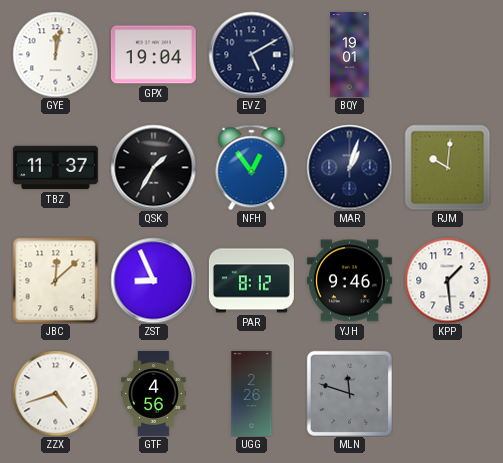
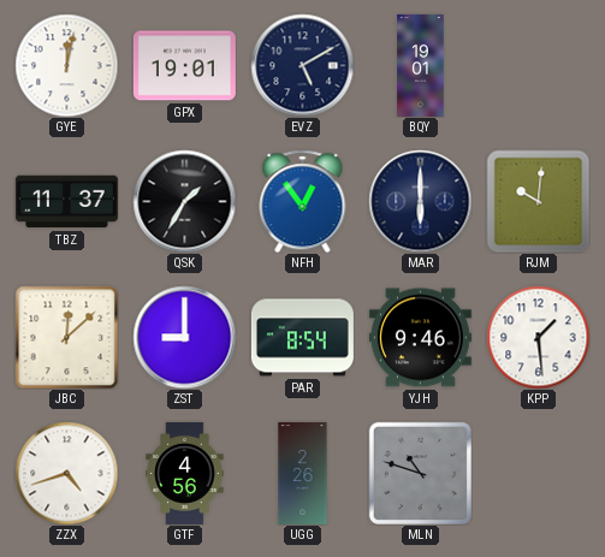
GPX: 19:04 -> 19:01 (184, 66)
MAR: 1:03 -> 6:00 (420, 201)
ZST: 8:56 -> 9:00 (184, 337)
PAR: 8:12 -> 8:54 (302, 338)
MLN: 11:48 -> 10:48 (420, 473)
